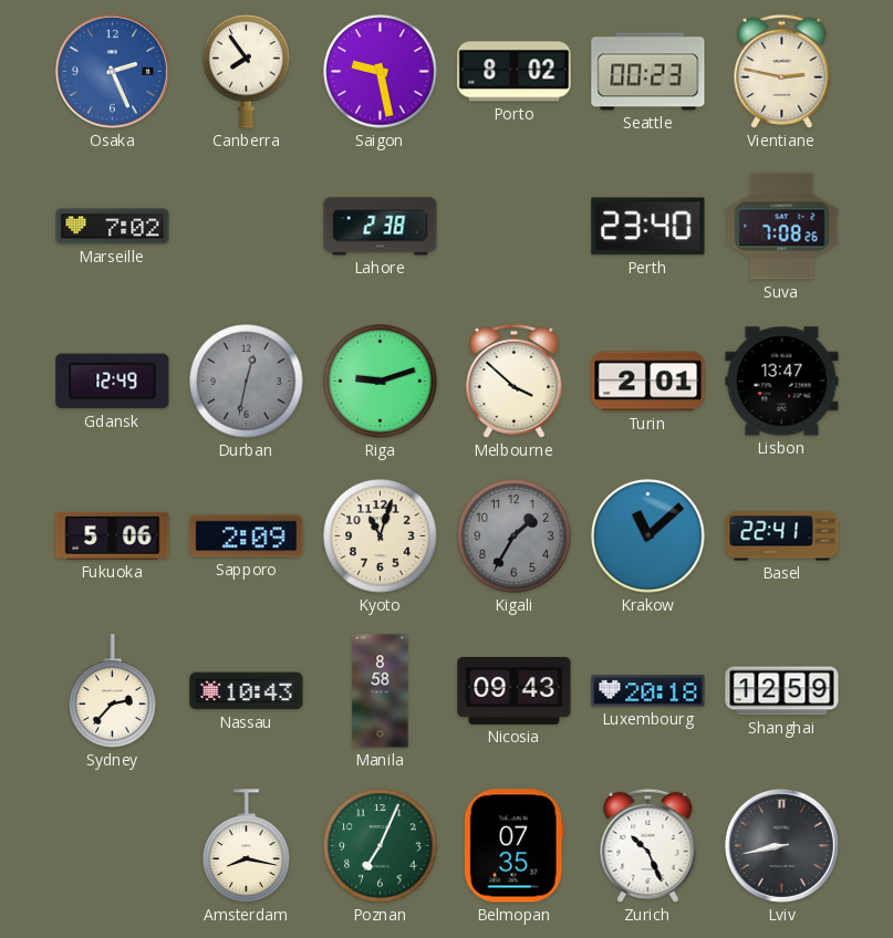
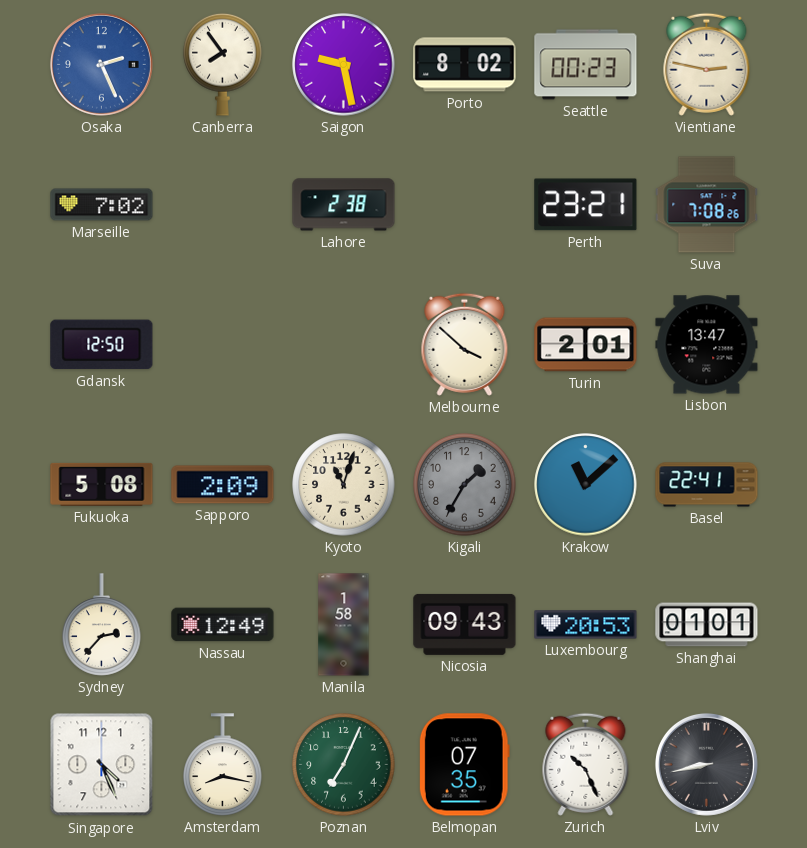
Perth: 23:40 -> 23:21 (586, 205)
Gdansk: 12:49 -> 12:50 (102, 345)
Durban: 12:32 -> none (247, 382)
Riga: 9:12 -> none (381, 382)
Fukuoka: 5:06 -> 5:08 (102, 484)
Nassau: 10:43 -> 12:49 (223, 625)
Manila: 8:58 -> 1:58 (344, 625)
Luxembourg: 20:18 -> 20:53 (586, 625)
Shanghai: 12:59 -> 01:01 (707, 625)
Singapore: none -> 4:26 (102, 765)
